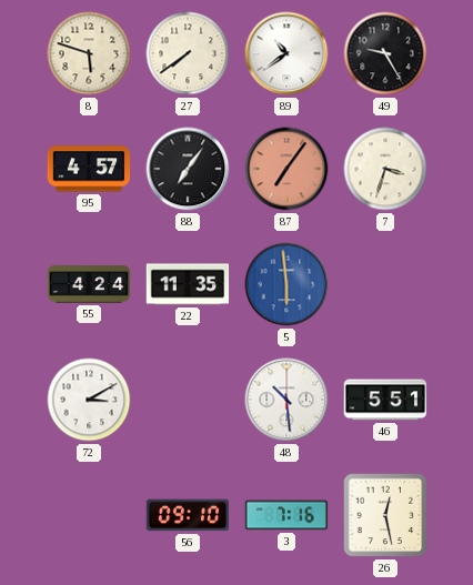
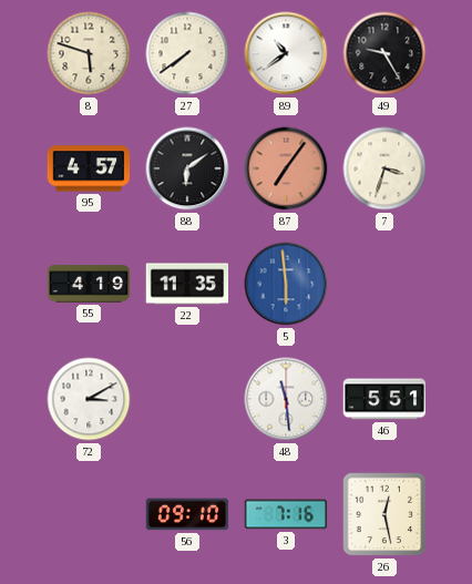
88: 7:06 -> 6:09 (187, 168)
55: 4:24 -> 4:19 (89, 284)
48: 10:29 -> 11:29 (286, 399)
